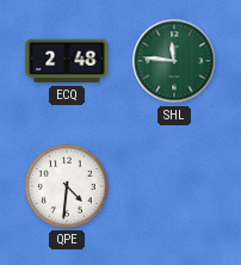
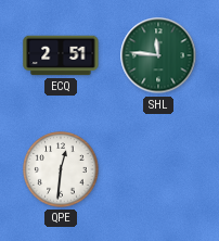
ECQ: 2:48 -> 2:51 (61, 55)
QPE: 4:31 -> 12:31 (61, 169)
